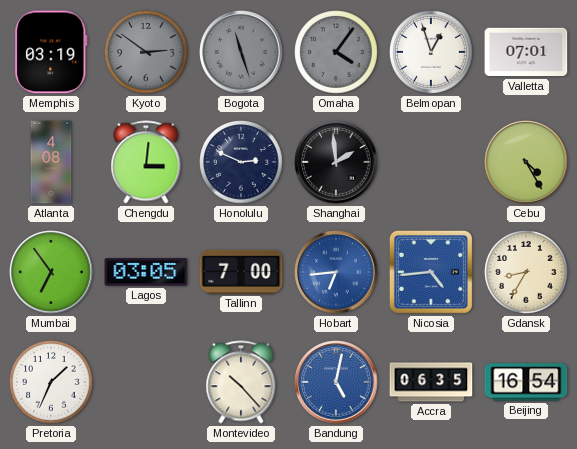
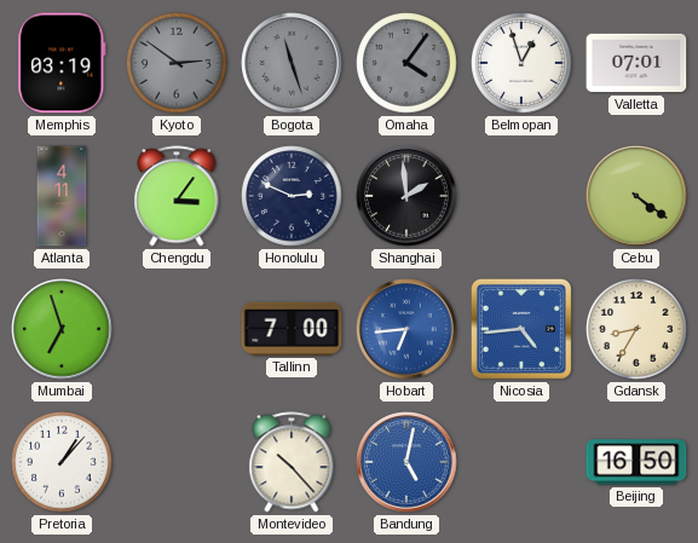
Atlanta: 4:08 -> 4:11 (62, 196)
Chengdu: 3:01 -> 3:06 (177, 196)
Cebu: 4:25 -> 4:21 (636, 196)
Mumbai: 6:54 -> 6:57 (62, 329)
Lagos: 03:05 -> none (146, 272)
Pretoria: 1:34 -> 1:07 (62, 462)
Accra: 06:35 -> none (431, 382)
Beijing: 16:54 -> 16:50 (636, 462)
